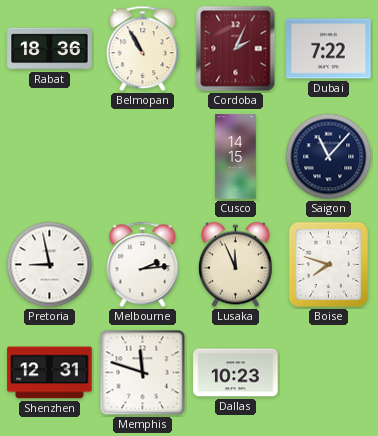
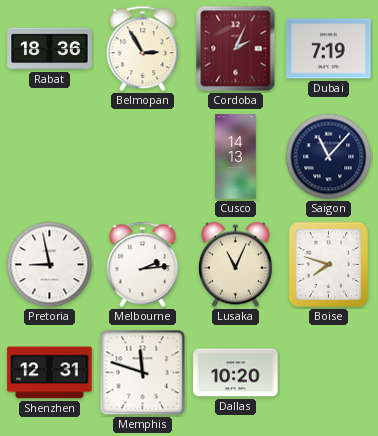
Belmopan: 10:55 -> 2:55 (143, 49)
Dubai: 7:22 -> 7:19 (329, 49)
Cusco: 14:15 -> 14:13 (236, 157)
Lusaka: 11:56 -> 11:04 (235, 265)
Dallas: 10:23 -> 10:20 (236, 373)
